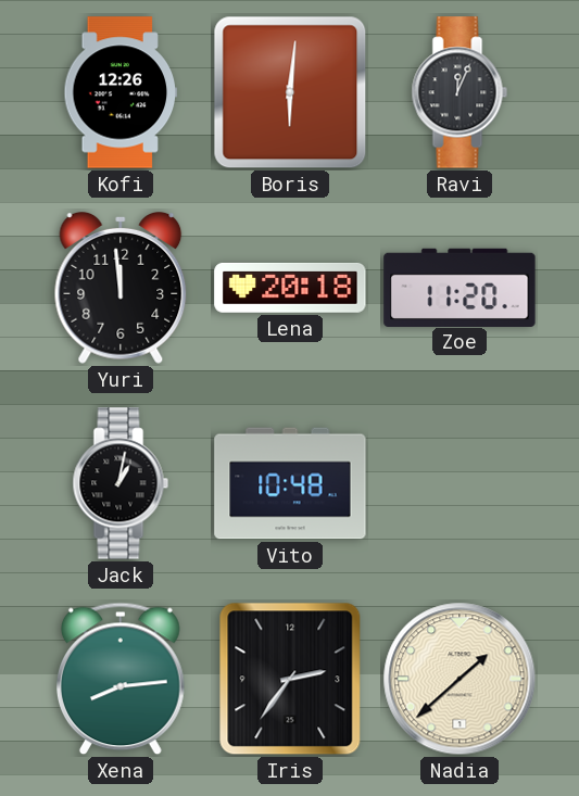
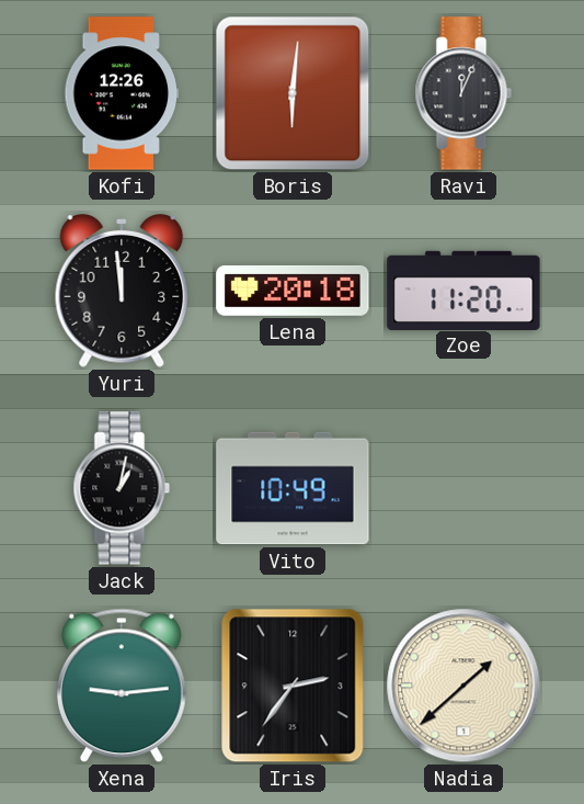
Vito: 10:48 -> 10:49 (293, 488)
Xena: 8:14 -> 9:14 (122, 686)
